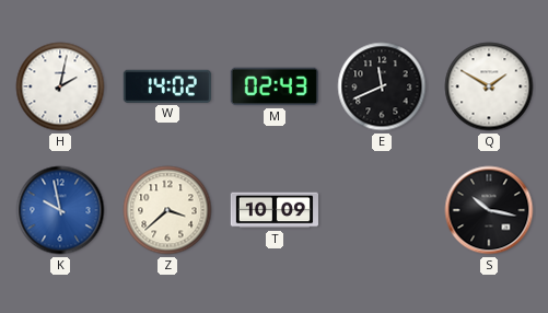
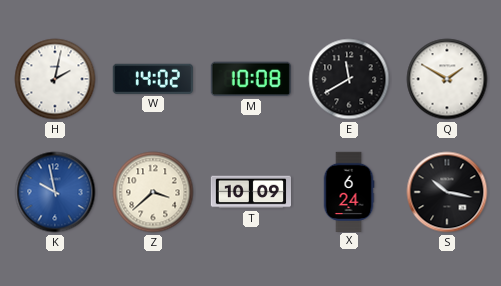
M: 02:43 -> 10:08 (251, 79)
E: 11:41 -> 11:40 (349, 79)
X: none -> 6:24 (349, 191)
